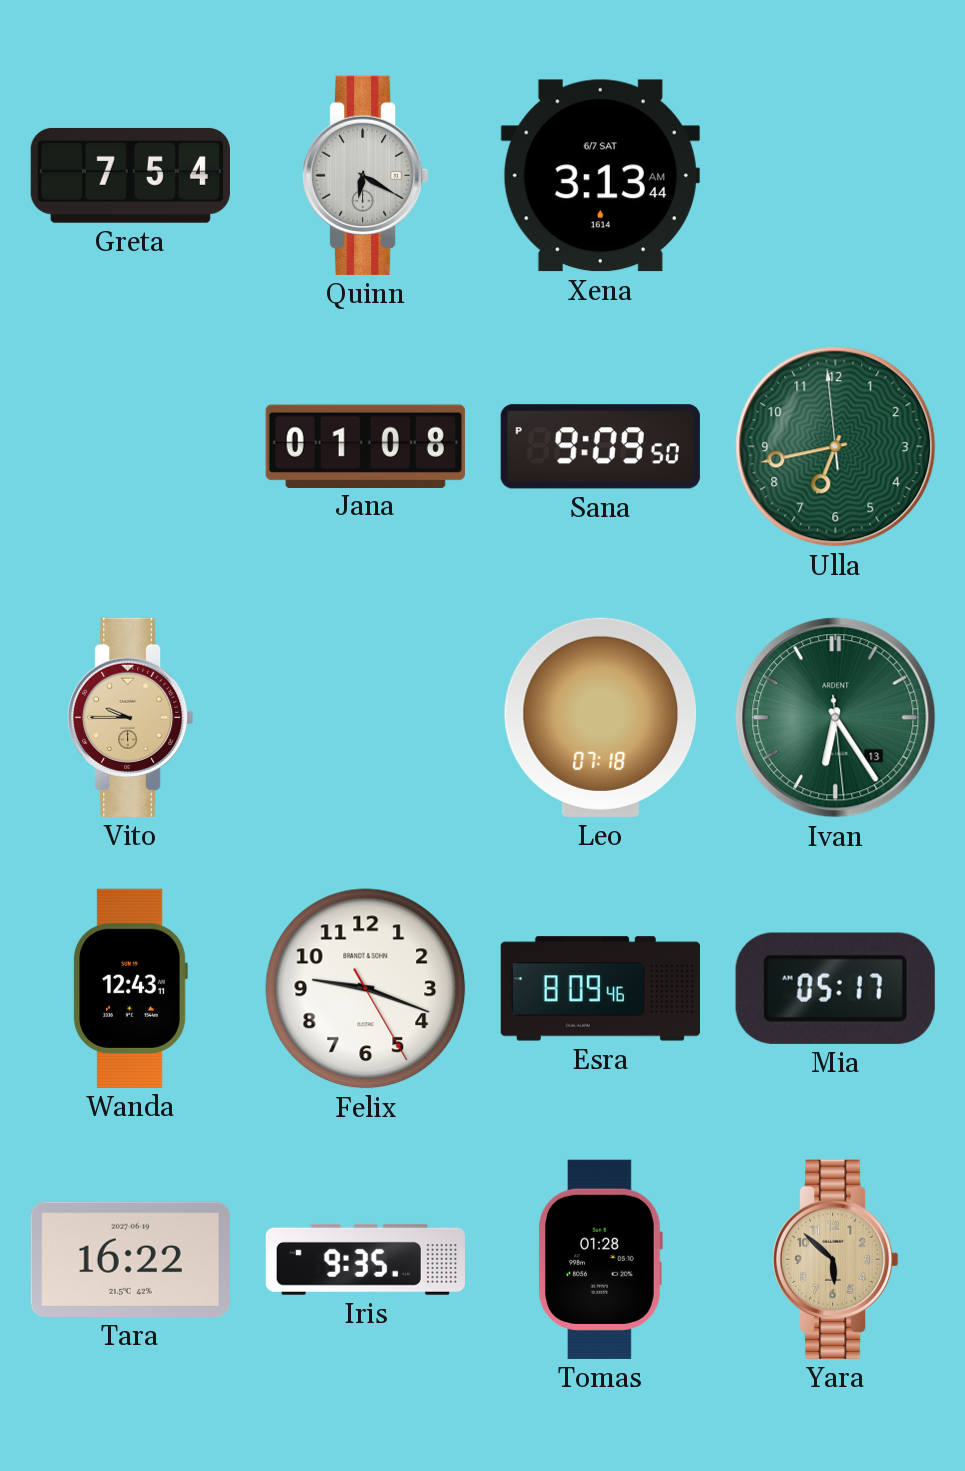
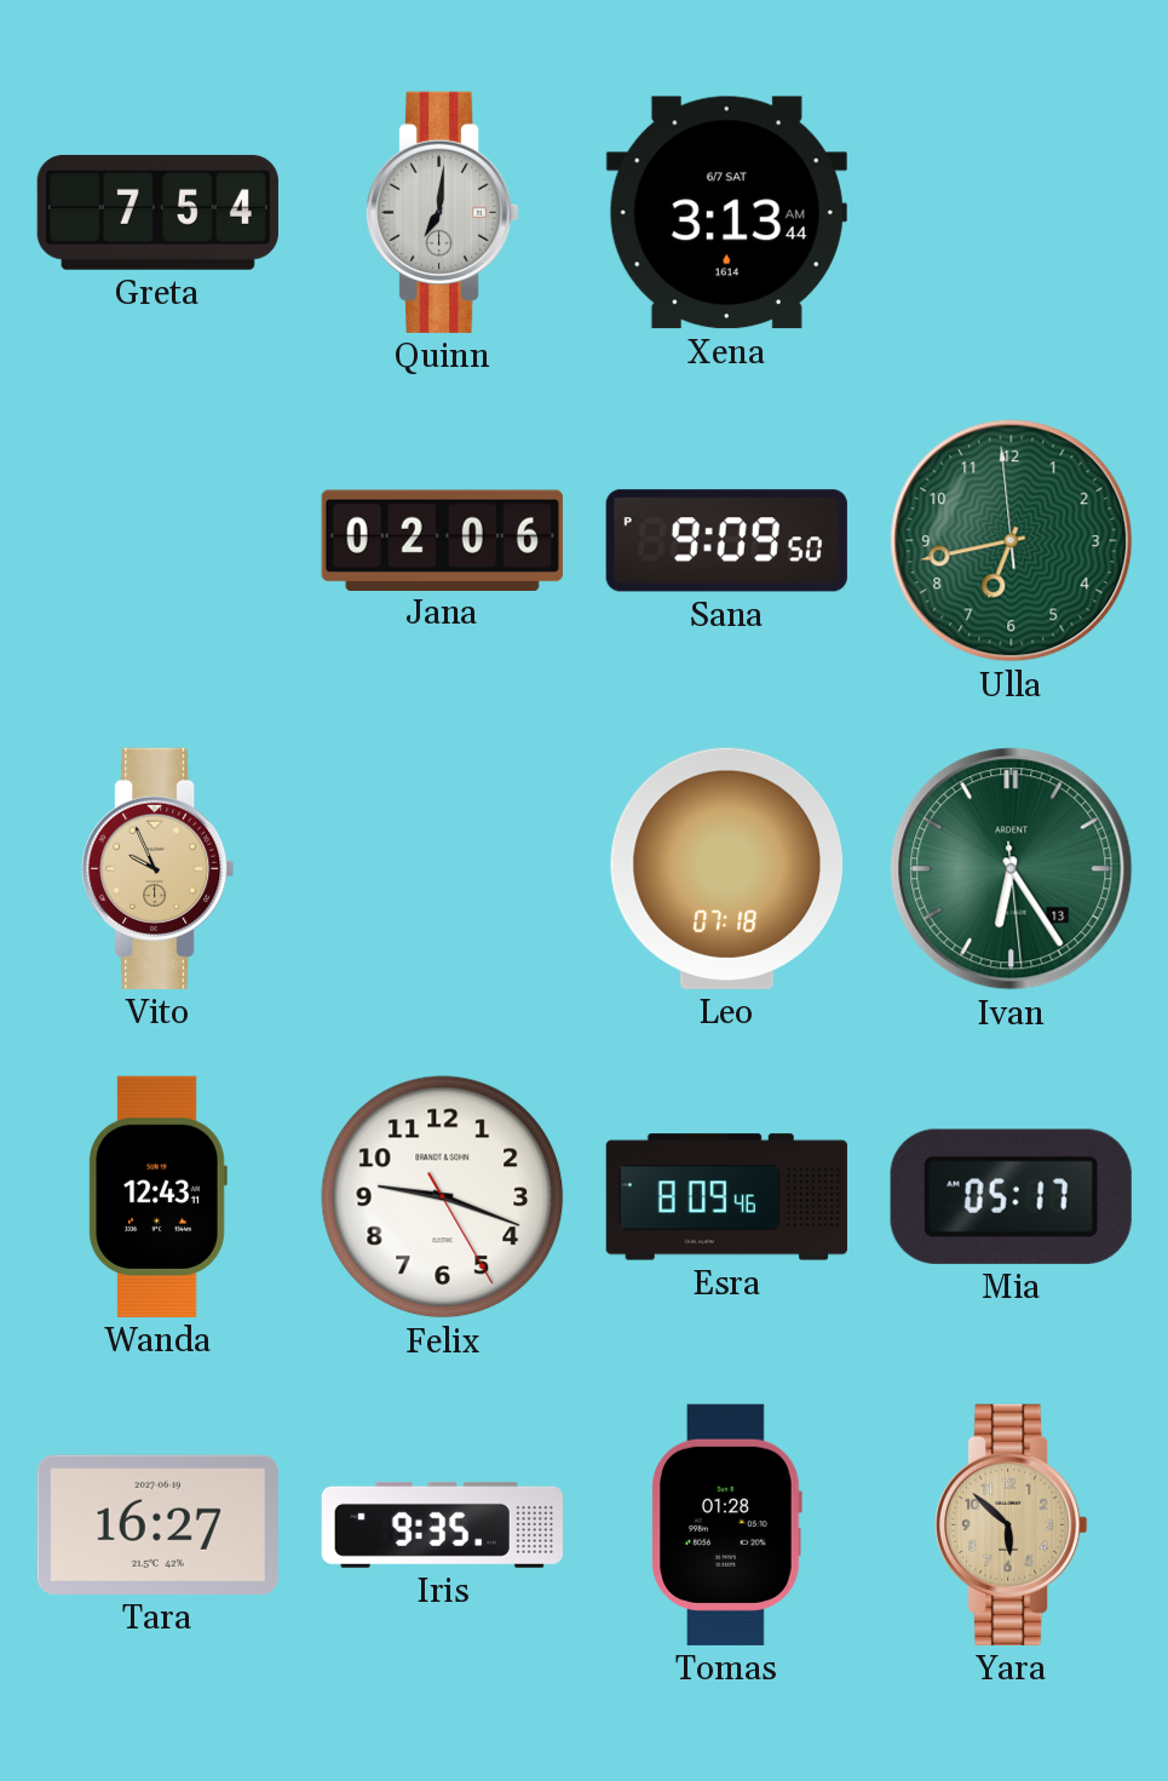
Quinn: 6:20 -> 7:01 (443, 212)
Jana: 01:08 -> 02:06 (442, 540)
Vito: 9:45 -> 9:56 (159, 868)
Tara: 16:22 -> 16:27 (157, 1524)
